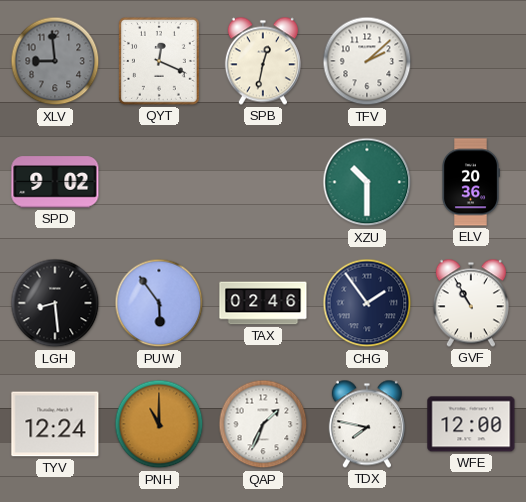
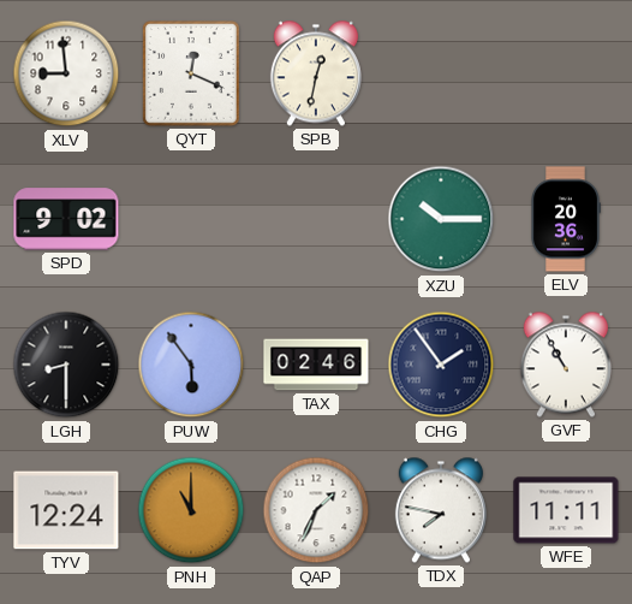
XLV dial: grey -> white (66, 73)
TFV: 2:08 -> none (367, 61)
XZU: 10:30 -> 10:15 (441, 219)
LGH: 8:29 -> 8:30 (66, 365)
WFE: 12:00 -> 11:11 (566, 510)
